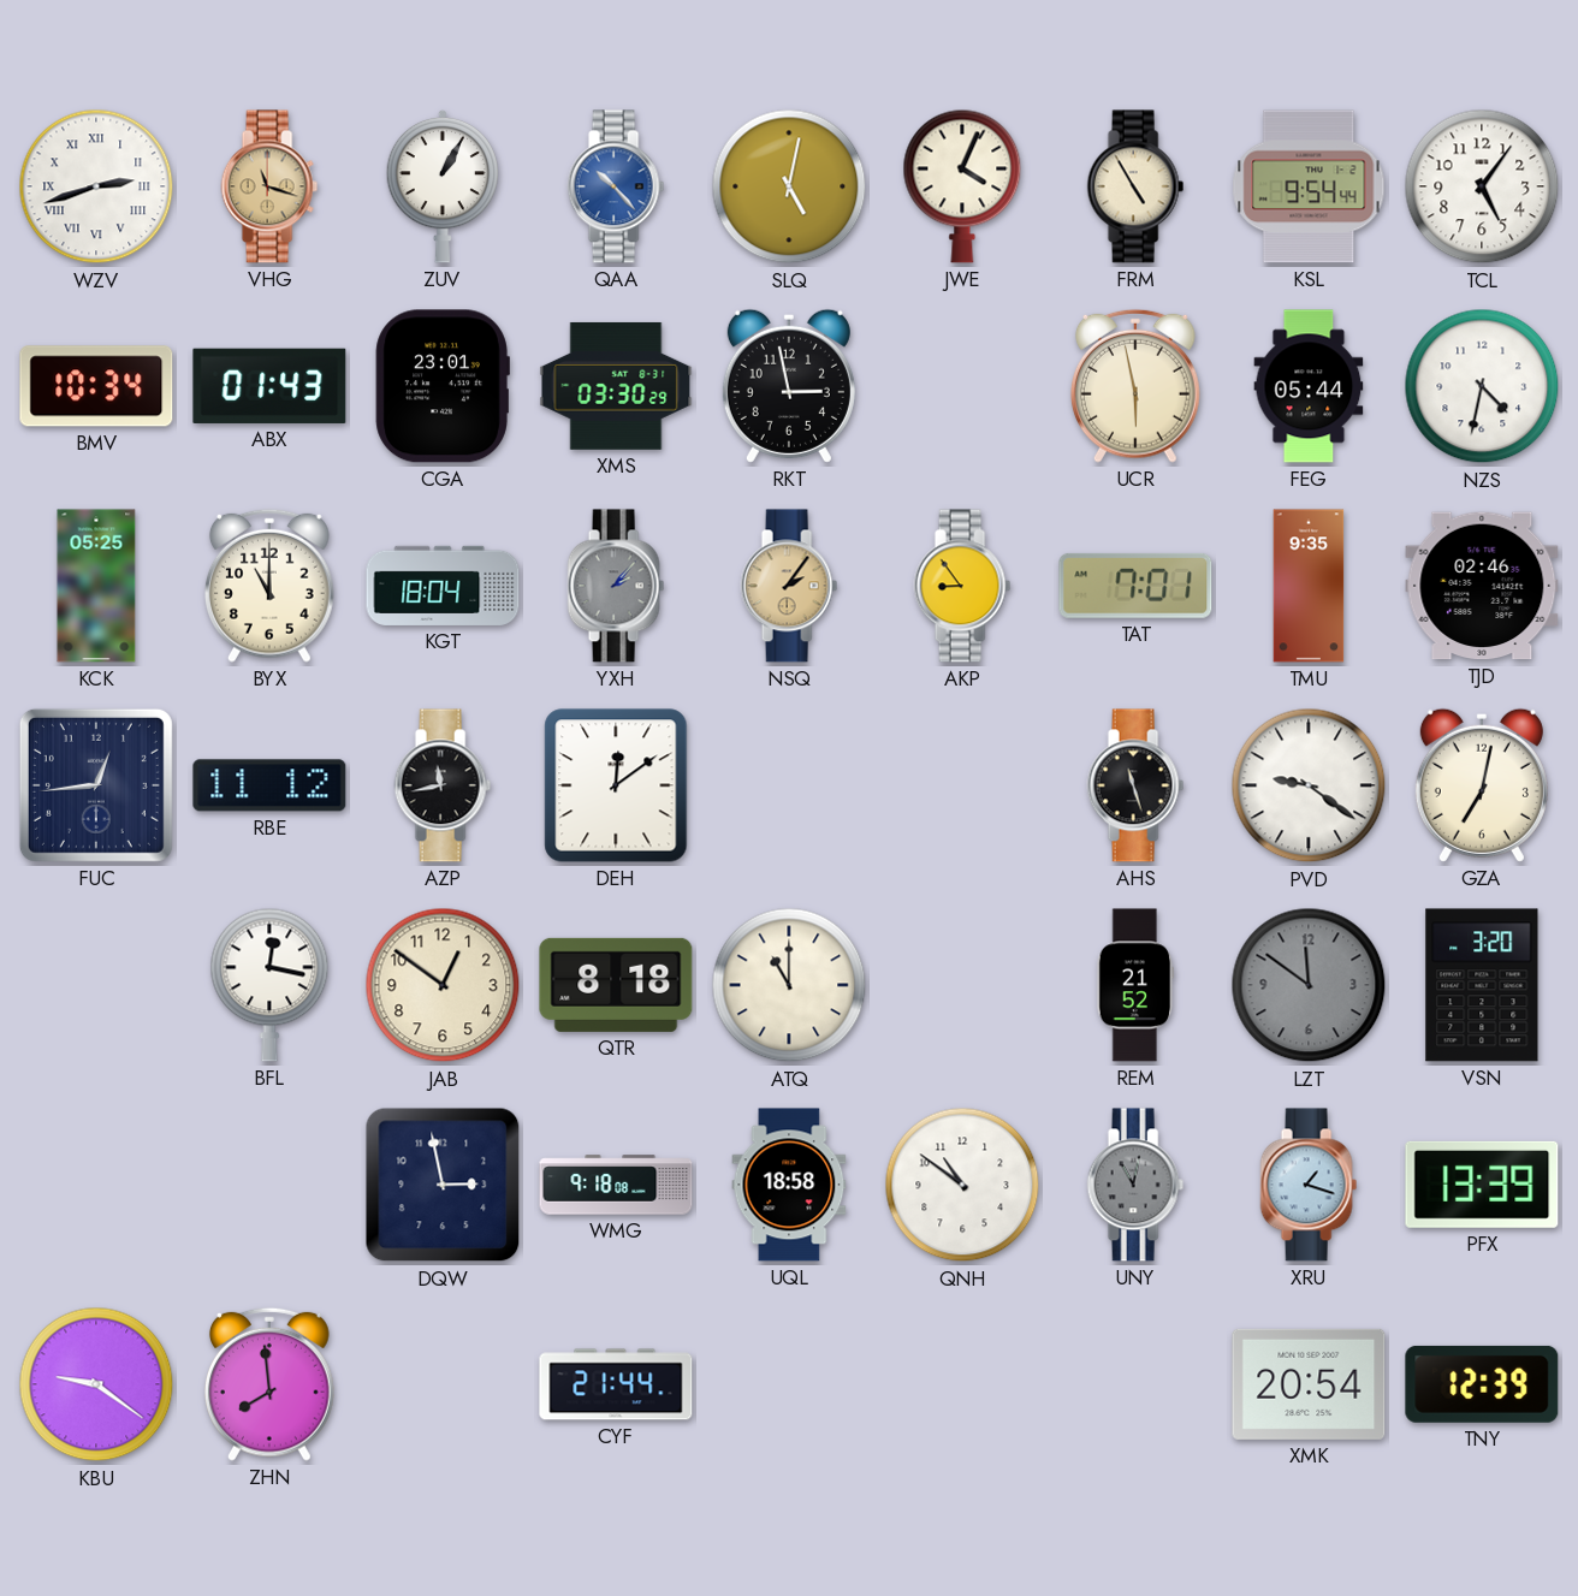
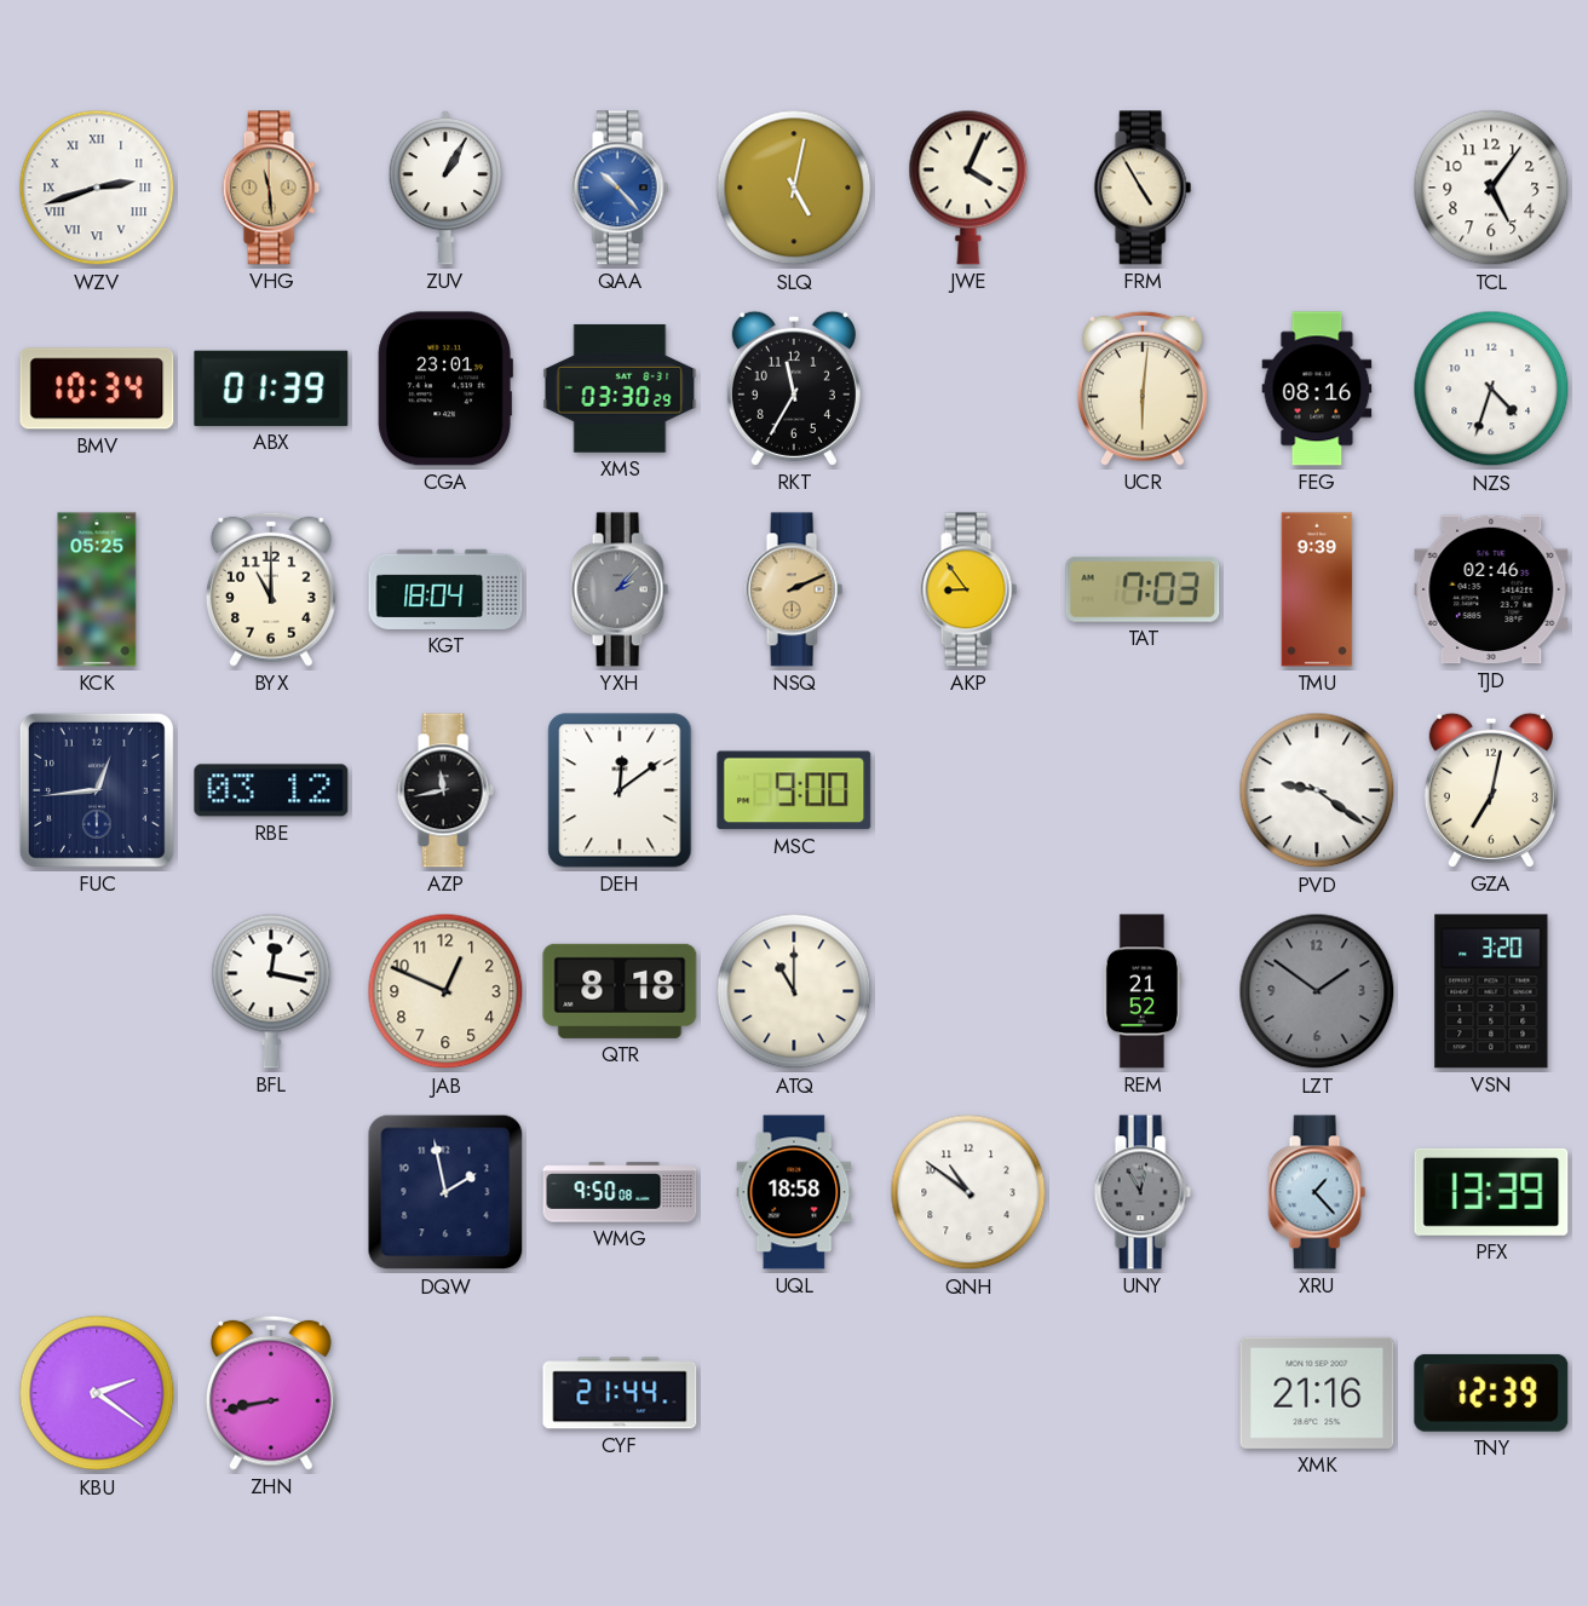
VHG: 11:18 -> 11:29 (271, 188)
KSL: 9:54 -> none (1309, 186)
ABX: 01:43 -> 01:39 (271, 388)
RKT: 2:58 -> 11:35 (794, 388)
UCR: 5:58 -> 6:01 (1143, 388)
FEG: 05:44 -> 08:16 (1317, 388)
NZS: 4:32 -> 4:33 (1491, 388)
NSQ: 2:06 -> 2:11 (794, 589)
TAT: 7:01 -> 7:03 (1143, 589)
TMU: 9:35 -> 9:39 (1317, 589)
RBE: 11:12 -> 03:12 (271, 790)
MSC: none -> 9:00 (794, 790)
AHS: 11:27 -> none (1135, 785)
JAB: 12:51 -> 12:49 (445, 991)
LZT: 11:51 -> 1:51 (1317, 991)
DQW: 2:58 -> 1:58 (445, 1192)
WMG: 9:18 -> 9:50 (620, 1192)
XRU: 1:18 -> 1:23 (1317, 1192)
KBU: 9:21 -> 2:21 (97, 1393)
ZHN: 7:59 -> 8:43 (271, 1393)
XMK: 20:54 -> 21:16 (1317, 1393)
